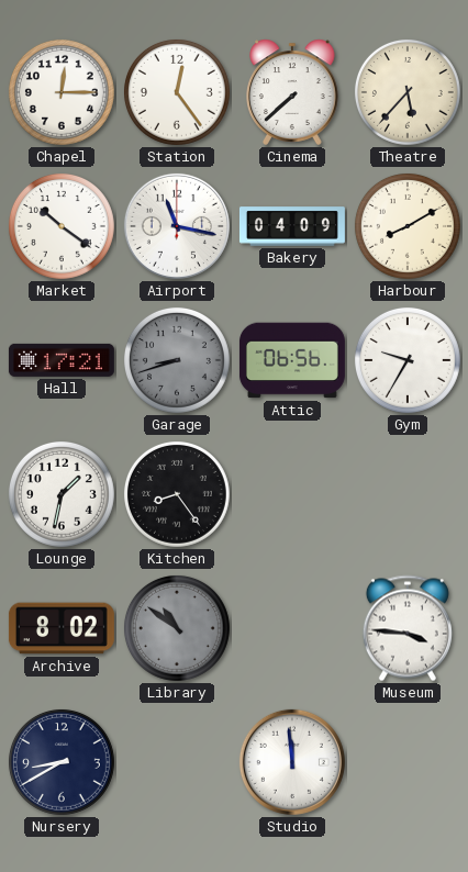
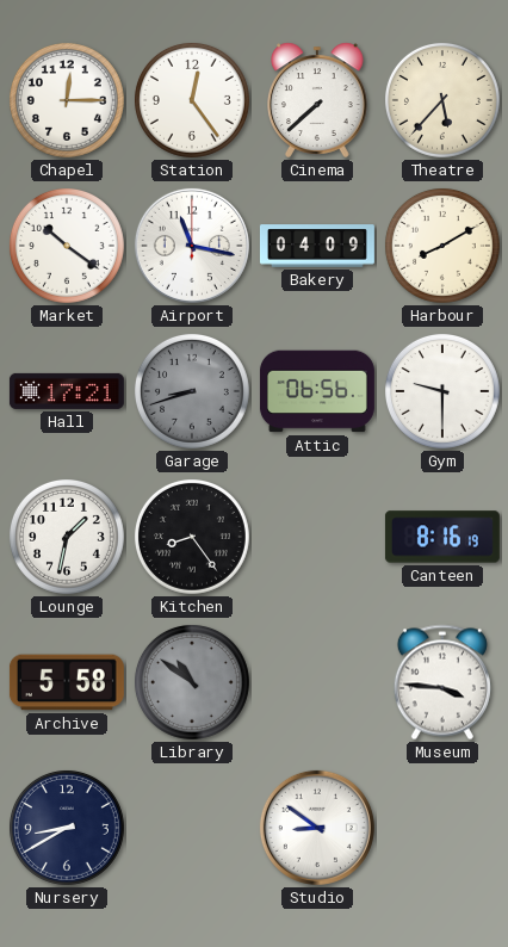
Gym: 9:35 -> 9:30 (442, 391)
Canteen: none -> 8:16 (442, 537)
Archive: 8:02 -> 5:58 (67, 682)
Studio: 11:59 -> 8:51 (317, 828)
